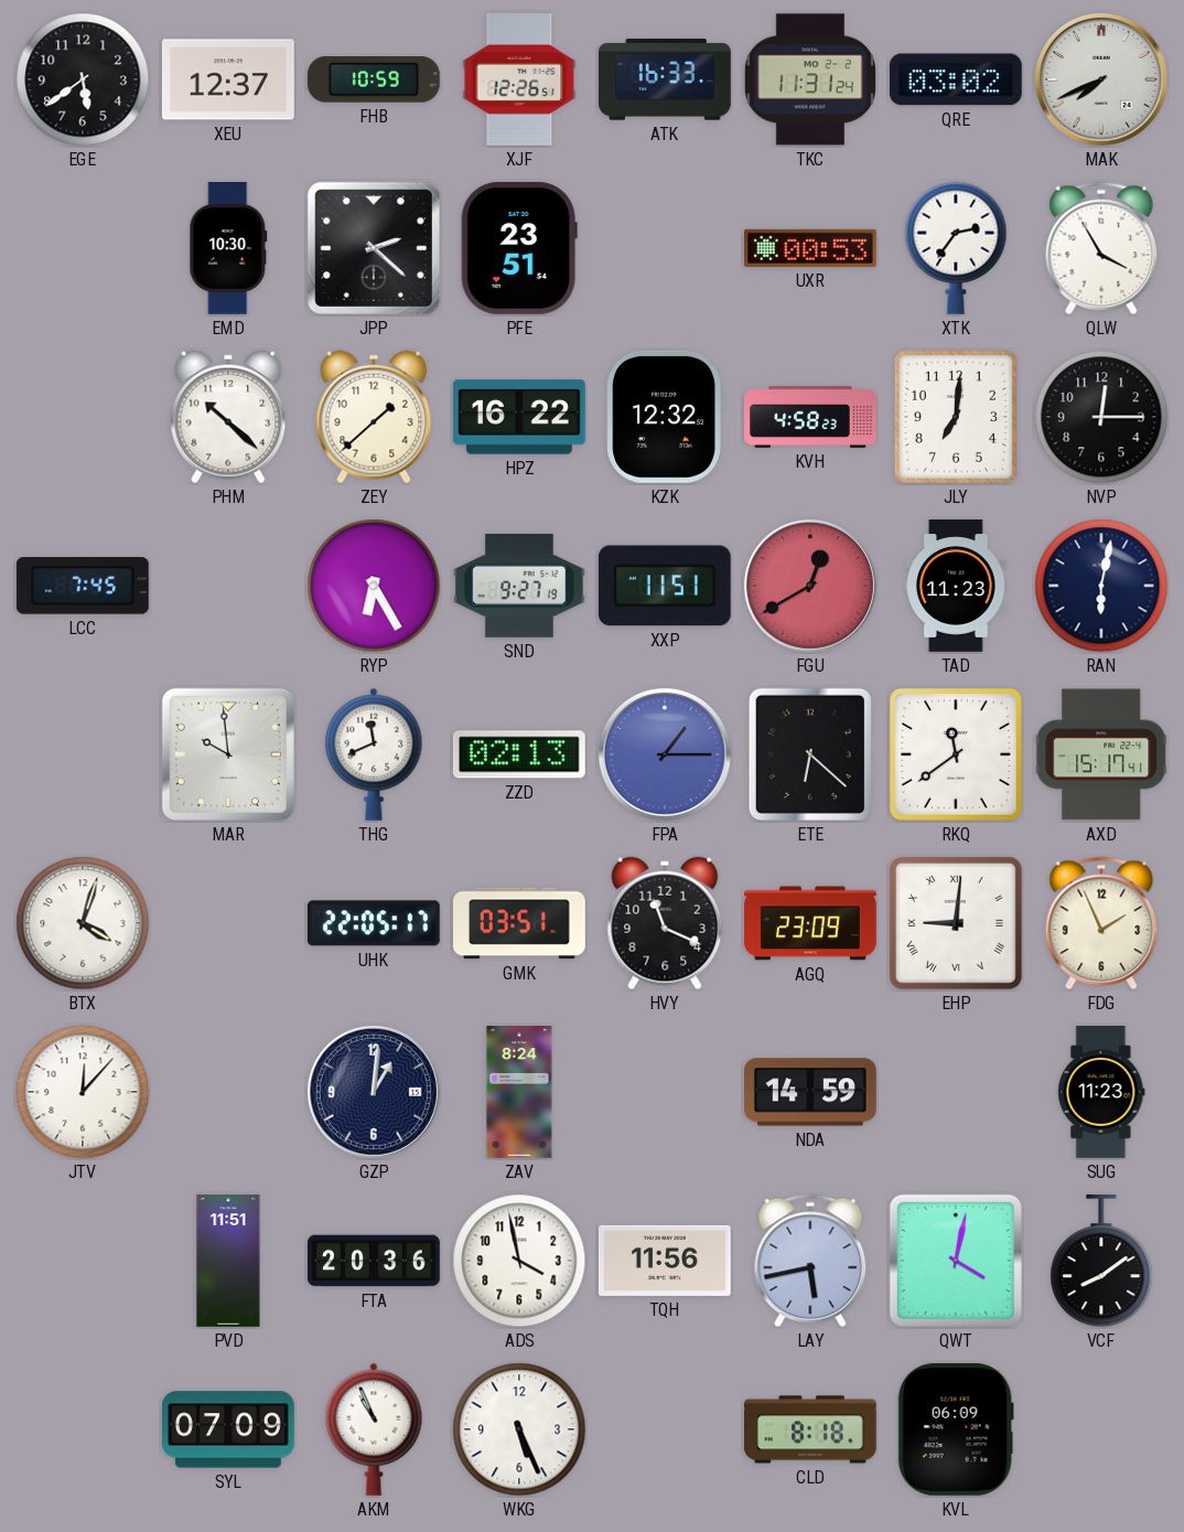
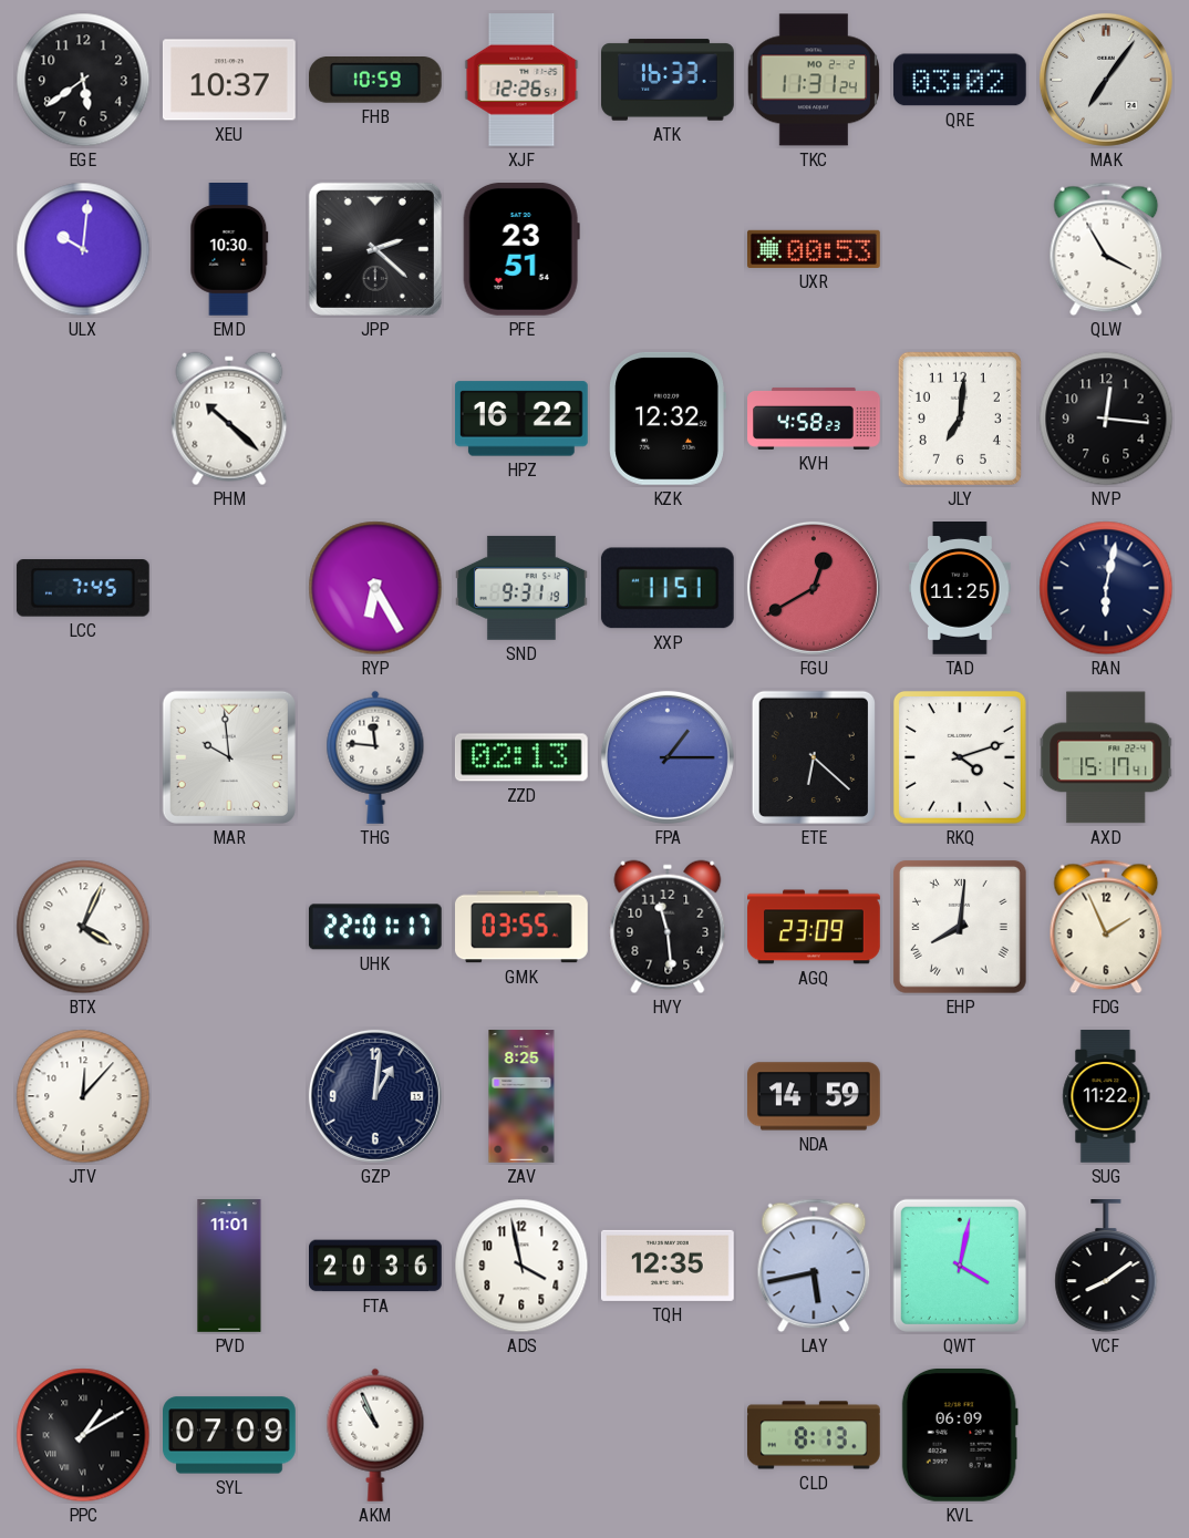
XEU: 12:37 -> 10:37 (229, 80)
MAK: 7:41 -> 7:06 (1106, 80)
ULX: none -> 10:01 (83, 249)
XTK: 2:36 -> none (956, 248)
ZEY: 1:38 -> none (374, 417)
NVP: 12:15 -> 12:16 (1106, 419)
SND: 9:27 -> 9:31 (521, 588)
TAD: 11:23 -> 11:25 (960, 589)
THG: 11:41 -> 11:46 (375, 757)
RKQ: 11:39 -> 4:12 (960, 757)
BTX: 4:03 -> 4:04 (83, 927)
UHK: 22:05 -> 22:01 (375, 927)
GMK: 03:51 -> 03:55 (523, 927)
HVY: 11:19 -> 11:29 (668, 927)
EHP: 9:01 -> 8:01 (960, 927)
ZAV: 8:24 -> 8:25 (521, 1096)
SUG: 11:23 -> 11:22 (1106, 1097)
PVD: 11:51 -> 11:01 (229, 1266)
TQH: 11:56 -> 12:35 (669, 1266)
PPC: none -> 1:10 (83, 1435)
WKG: 5:26 -> none (519, 1429)
CLD: 8:18 -> 8:13 (815, 1435)
